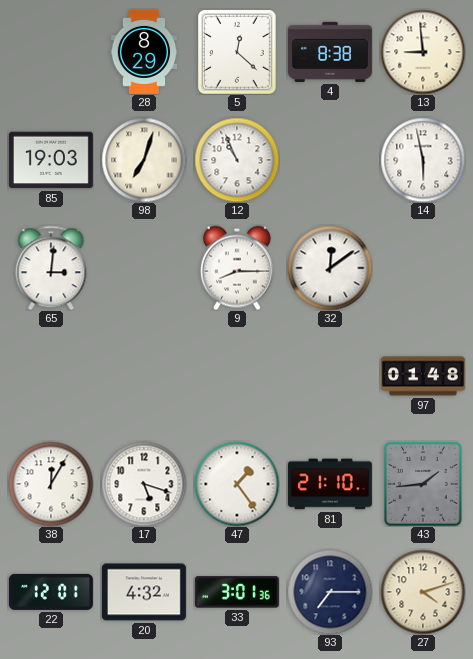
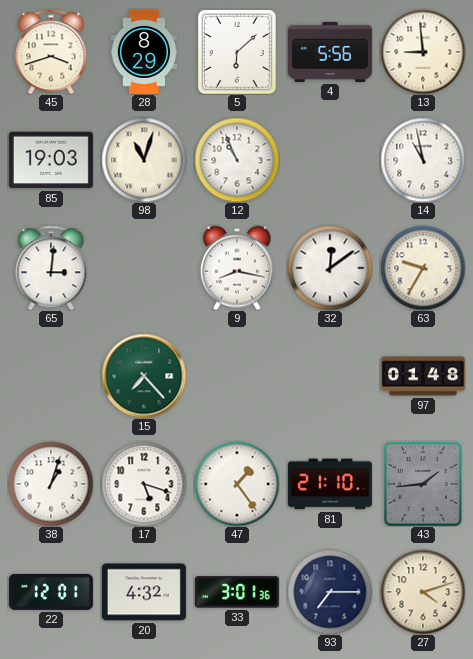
45: none -> 3:42 (51, 52)
5: 12:22 -> 6:08 (238, 52)
4: 8:38 -> 5:56 (330, 52)
98: 7:03 -> 11:03 (144, 160)
14: 5:58 -> 10:58 (423, 160)
9: 8:15 -> 8:17 (237, 268)
63: none -> 9:35 (423, 268)
15: none -> 7:23 (144, 376)
38: 12:05 -> 1:03 (51, 484)
